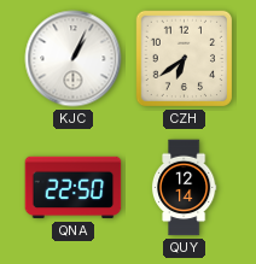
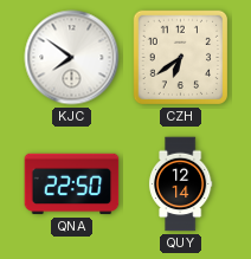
KJC: 1:04 -> 7:51 (72, 58)
